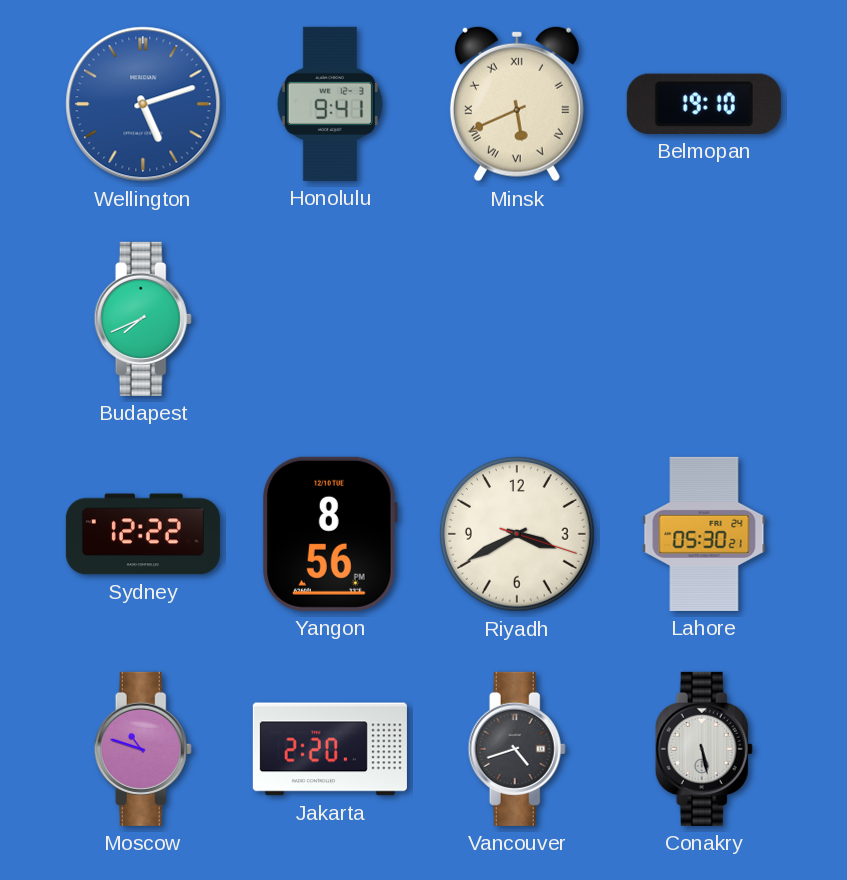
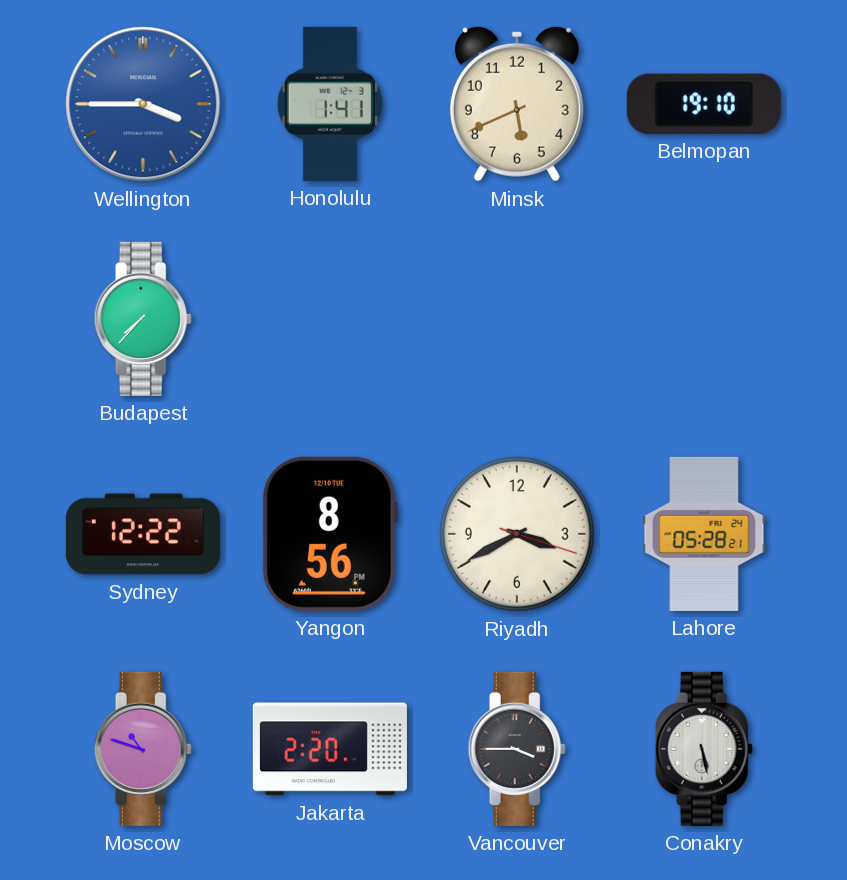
Wellington: 5:12 -> 3:45 (143, 104)
Honolulu: 9:41 -> 1:41 (330, 104)
Minsk numerals: Roman -> Arabic (517, 104)
Budapest: 7:41 -> 7:37 (143, 319)
Lahore: 05:30 -> 05:28 (704, 534)
Vancouver: 4:42 -> 3:45 (517, 749)
